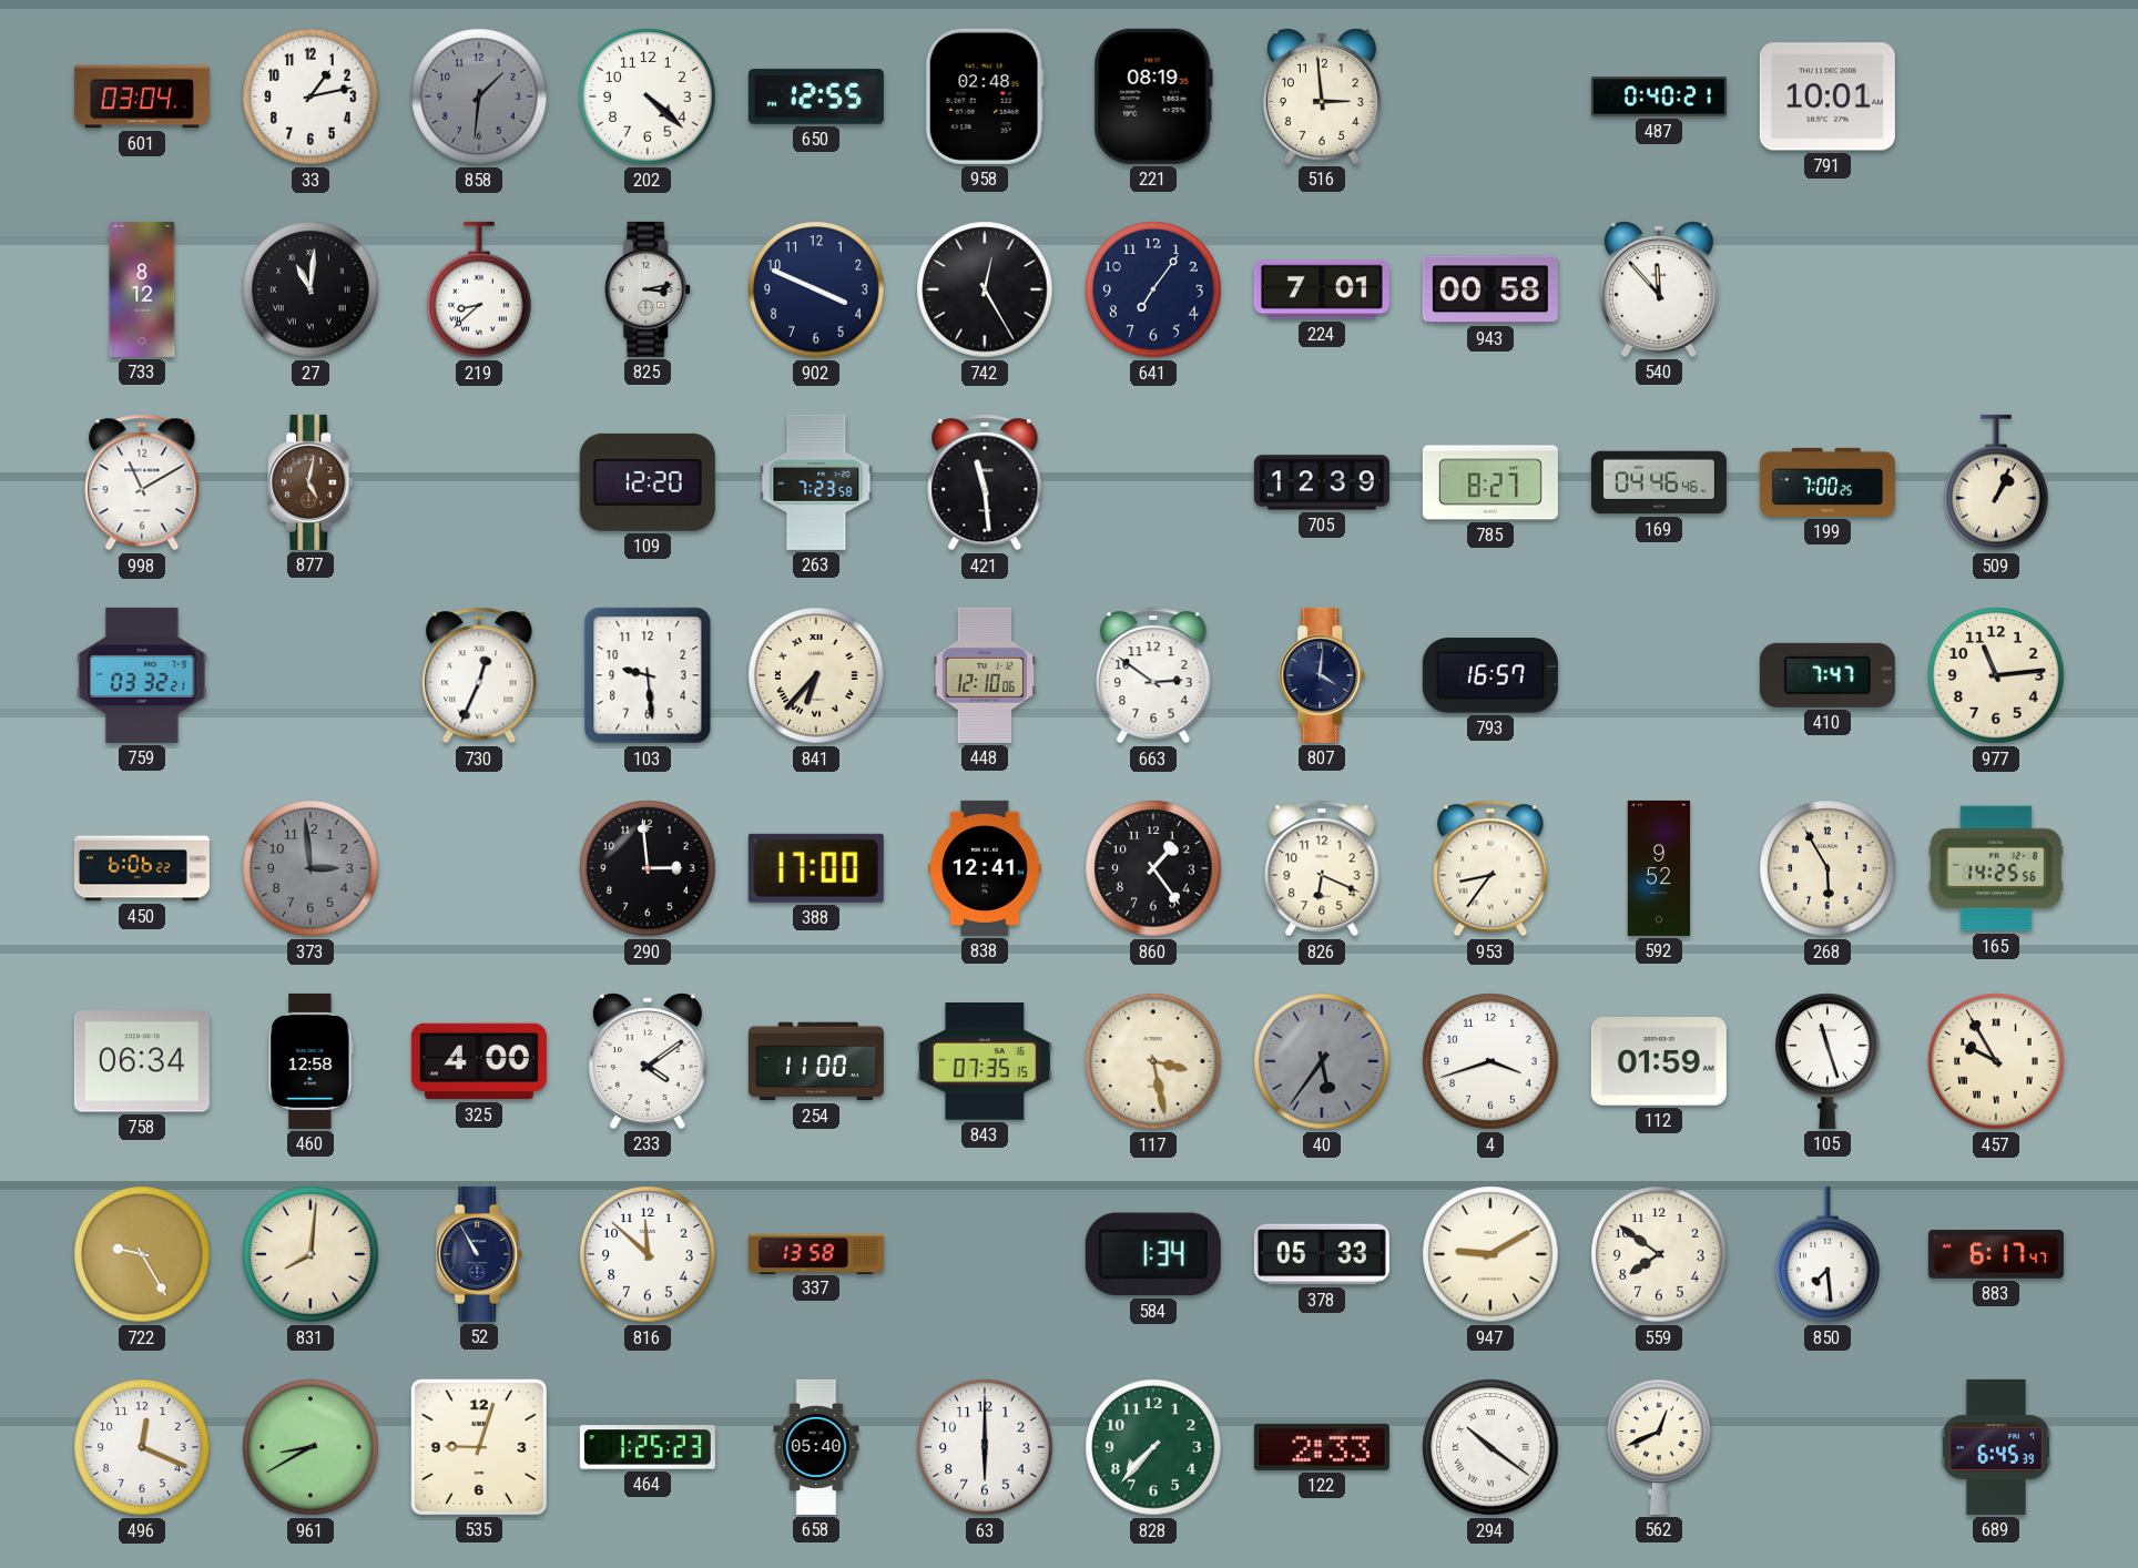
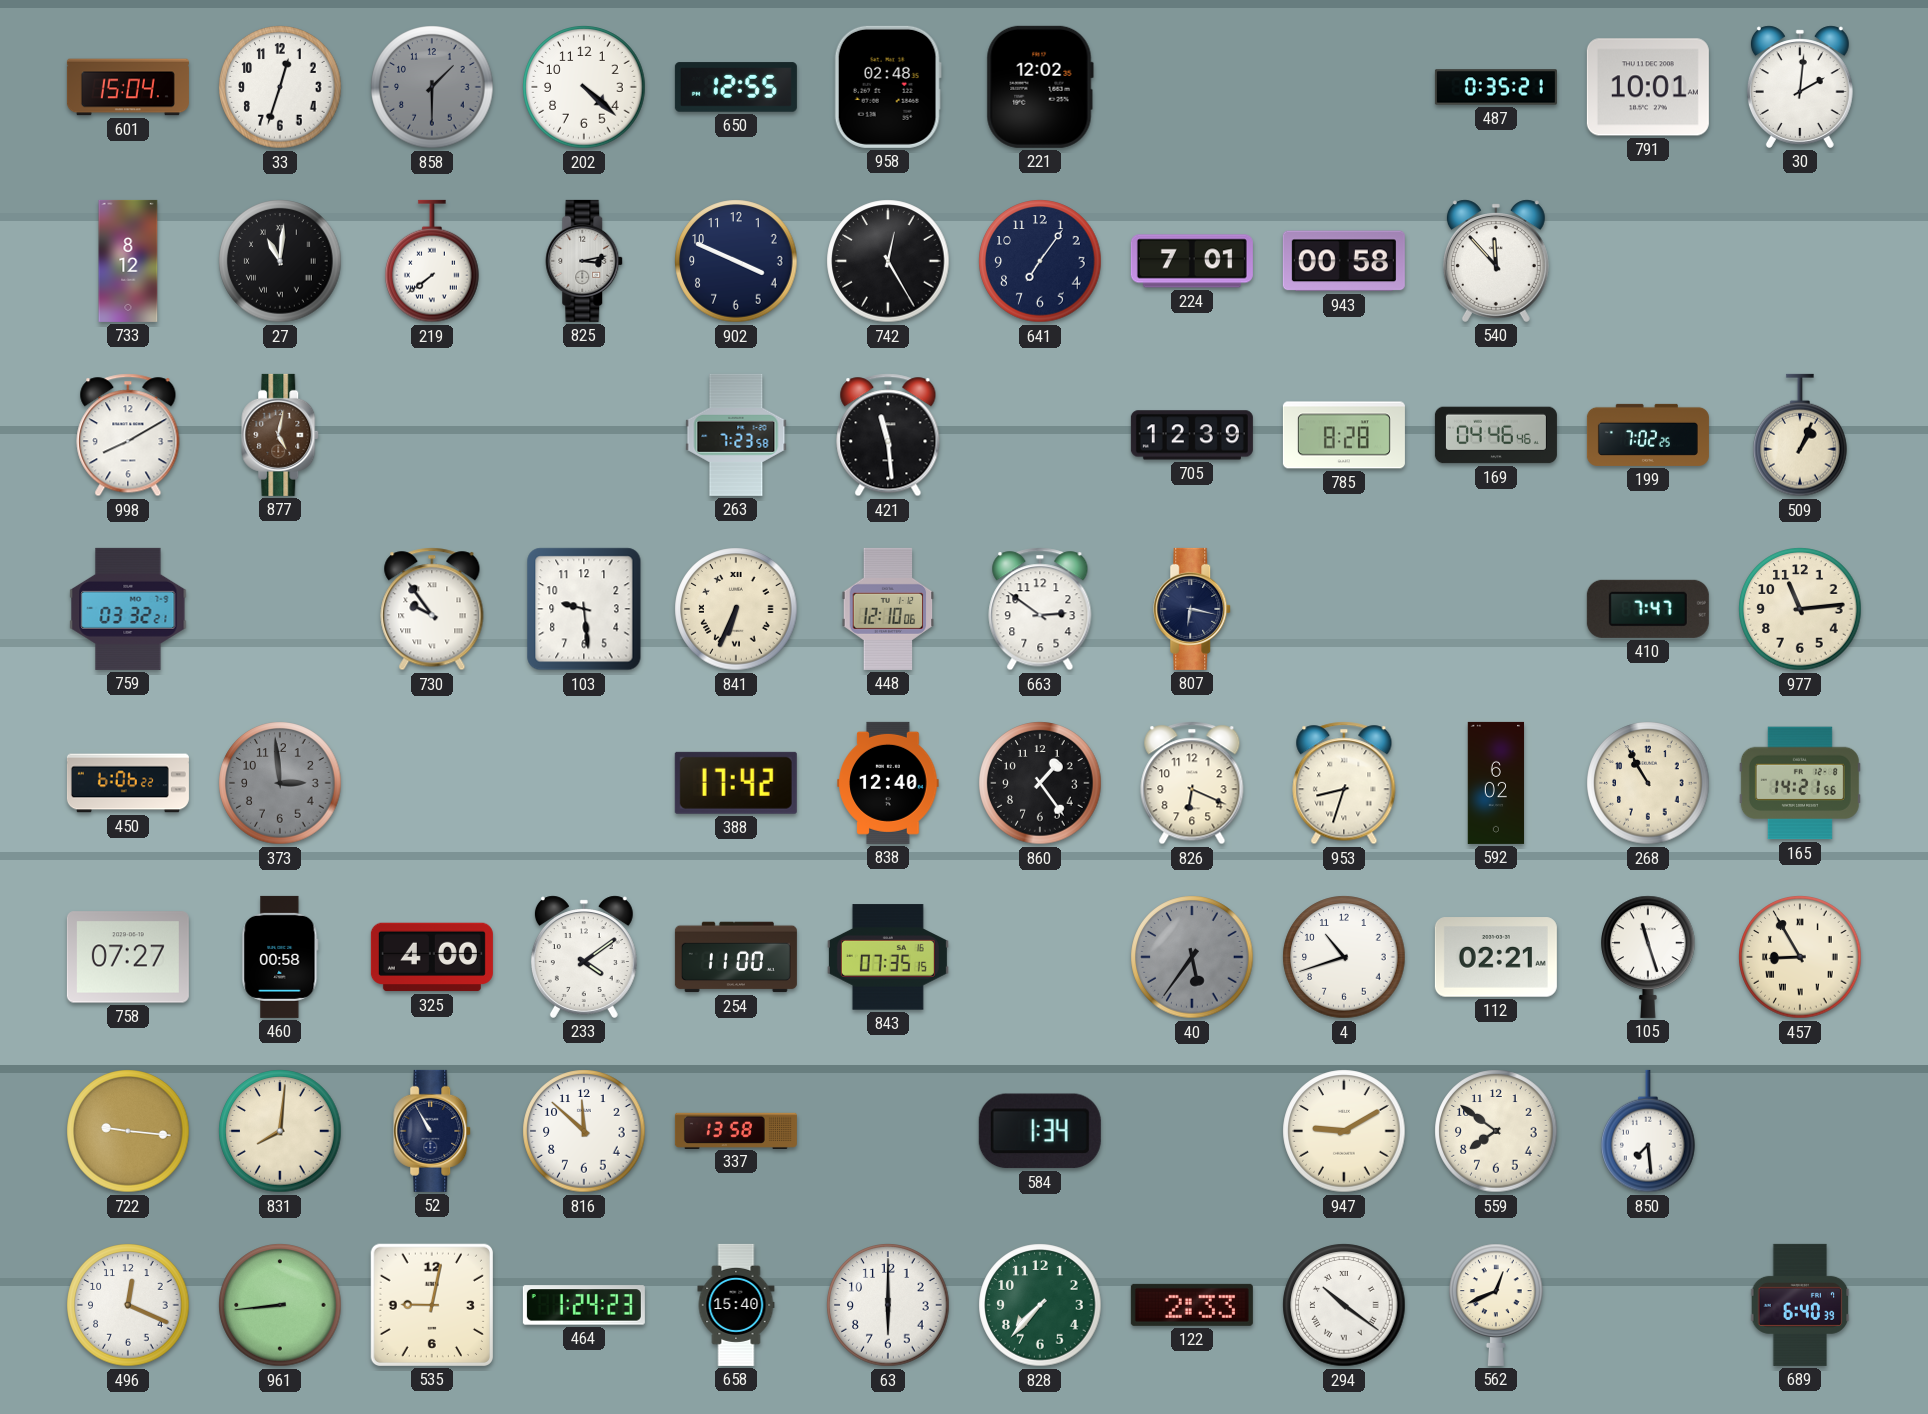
601: 03:04 -> 15:04 (128, 87)
33: 1:13 -> 12:33 (280, 87)
858: 1:31 -> 1:30 (432, 87)
221: 08:19 -> 12:02 (1040, 87)
516: 2:59 -> none (1322, 96)
487: 0:40 -> 0:35 (1496, 87)
30: none -> 2:01 (1800, 87)
219: 8:38 -> 7:39 (432, 261)
998: 11:10 -> 8:10 (128, 435)
109: 12:20 -> none (648, 482)
785: 8:27 -> 8:28 (1344, 435)
199: 7:00 -> 7:02 (1648, 435)
730: 12:34 -> 9:54 (432, 609)
841: 6:37 -> 6:34 (736, 609)
807: 4:01 -> 6:17 (1193, 609)
793: 16:57 -> none (1490, 675)
290: 2:59 -> none (648, 868)
388: 17:00 -> 17:42 (736, 783)
838: 12:41 -> 12:40 (888, 783)
953: 8:36 -> 8:33 (1344, 783)
592: 9:52 -> 6:02 (1496, 783)
268: 5:55 -> 10:55 (1648, 783)
165: 14:25 -> 14:21 (1800, 783)
758: 06:34 -> 07:27 (128, 957)
460: 12:58 -> 00:58 (280, 957)
117: 3:28 -> none (1153, 1061)
4: 3:42 -> 10:42 (1344, 957)
112: 01:59 -> 02:21 (1496, 957)
457: 9:55 -> 8:55 (1800, 957)
722: 9:25 -> 9:16 (128, 1131)
378: 05:33 -> none (1322, 1254)
883: 6:17 -> none (1996, 1254)
961: 8:40 -> 8:44 (280, 1305)
535: 9:03 -> 9:02 (432, 1305)
464: 1:25 -> 1:24 (584, 1305)
658: 05:40 -> 15:40 (736, 1305)
689: 6:45 -> 6:40 (1800, 1305)
